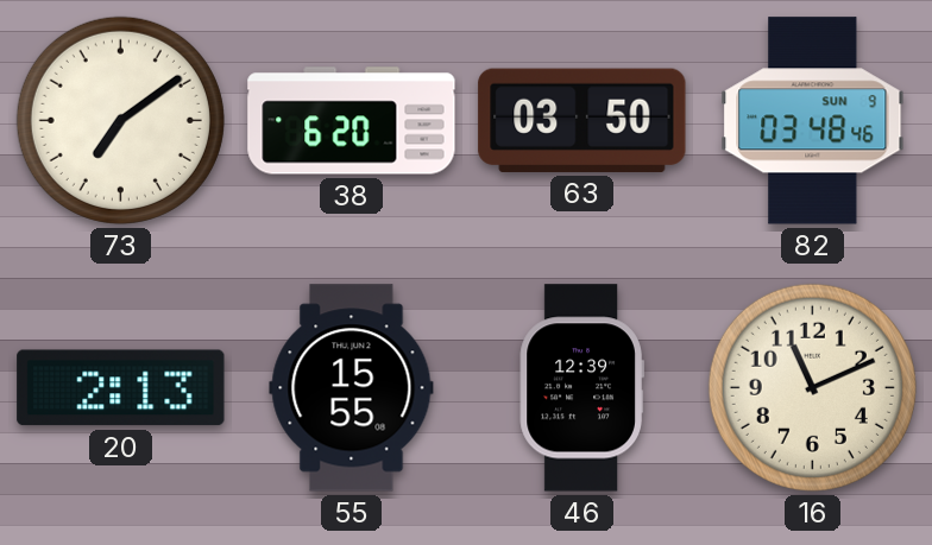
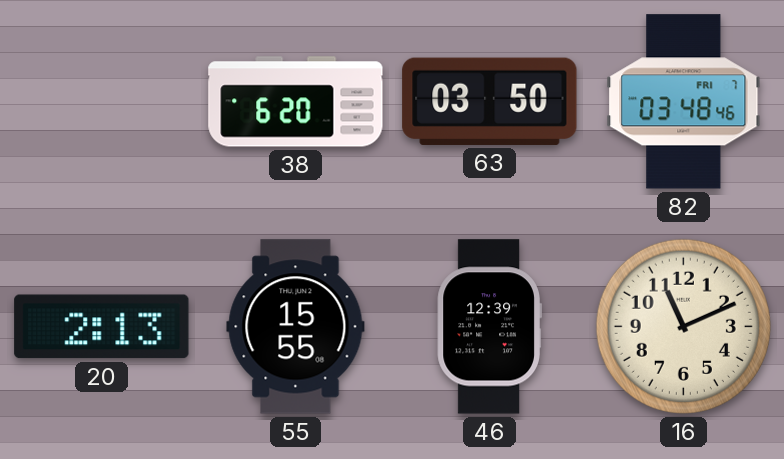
73: 7:09 -> none (120, 120)
82 date: SUN 9 -> FRI 7 (684, 102)
